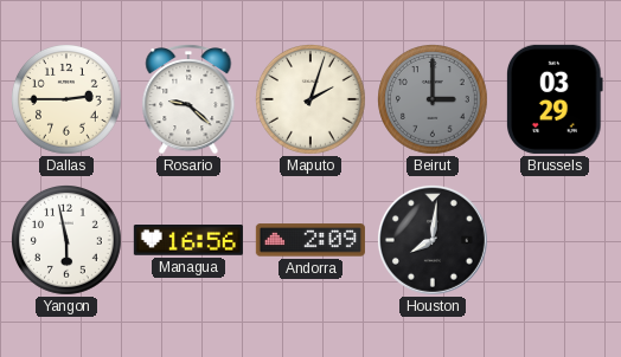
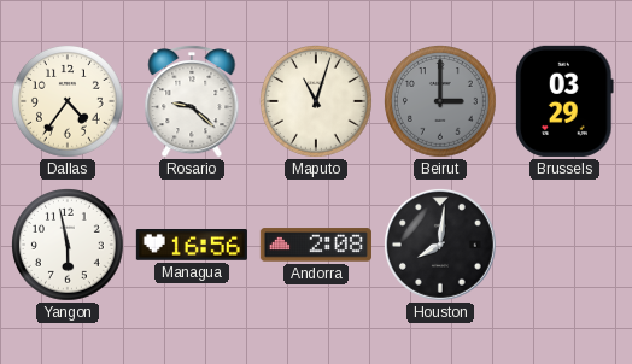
Dallas: 2:45 -> 4:36 (69, 102)
Maputo: 2:03 -> 11:03 (317, 102)
Andorra: 2:09 -> 2:08 (316, 245)
